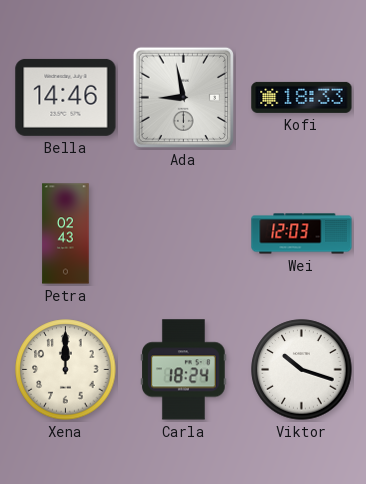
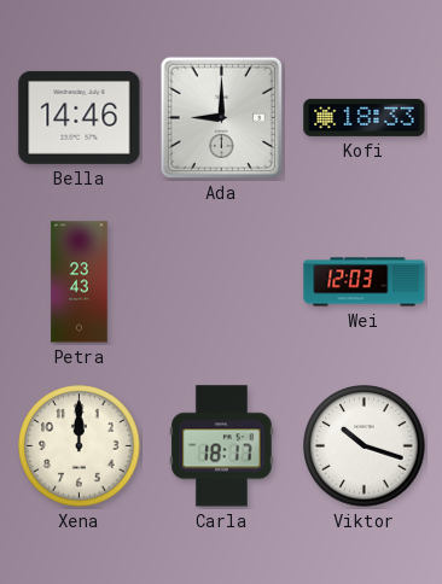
Ada: 8:58 -> 9:00 (221, 117)
Petra: 02:43 -> 23:43 (80, 282)
Carla: 18:24 -> 18:17 (222, 446)
